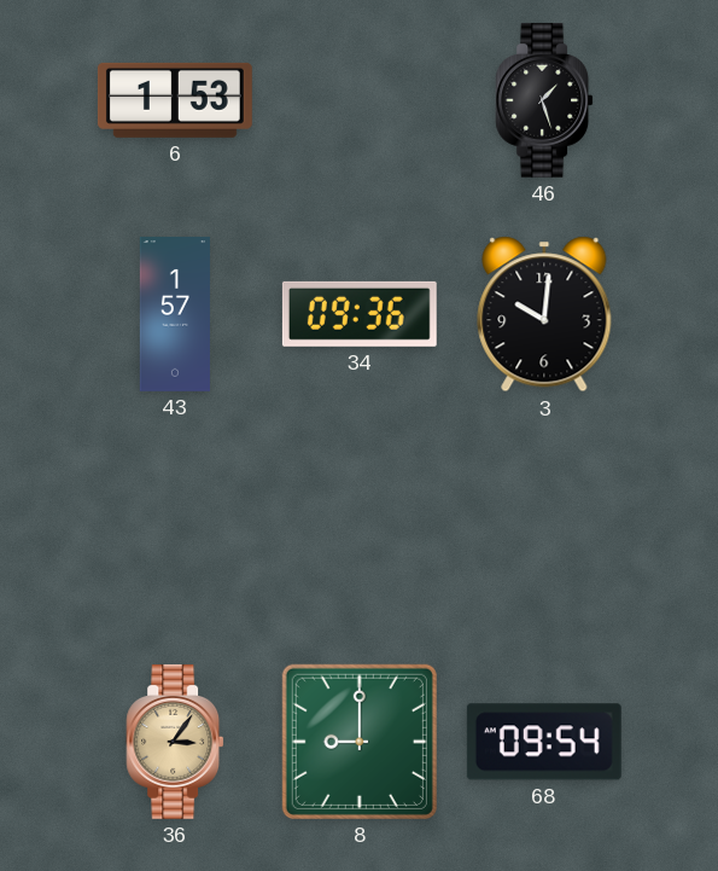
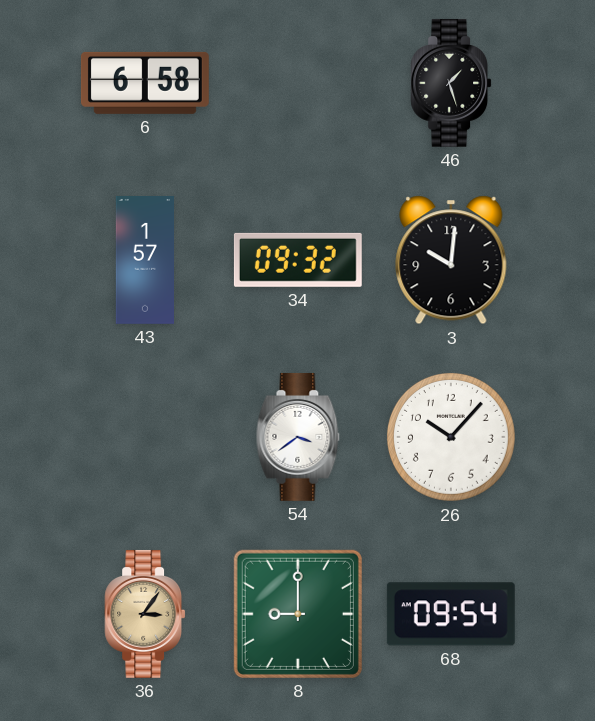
6: 1:53 -> 6:58 (145, 83)
34: 09:36 -> 09:32 (298, 260)
54: none -> 3:39 (298, 437)
26: none -> 10:07 (451, 437)
